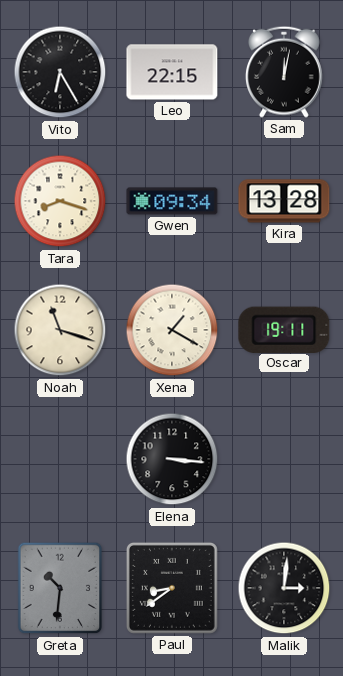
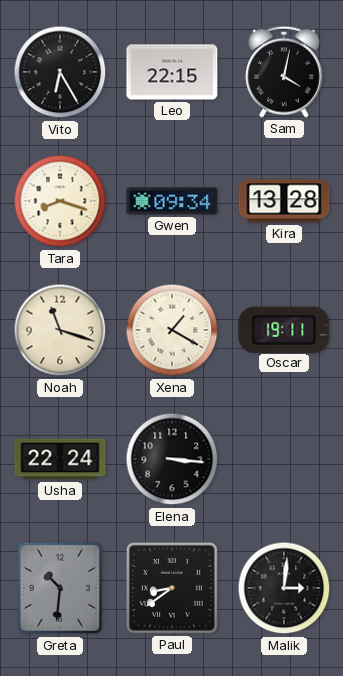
Sam: 12:02 -> 4:02 (284, 72)
Usha: none -> 22:24 (60, 459)
